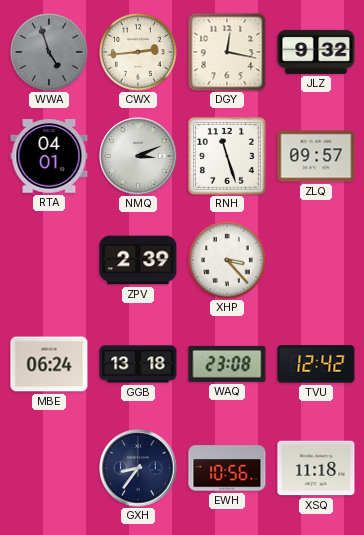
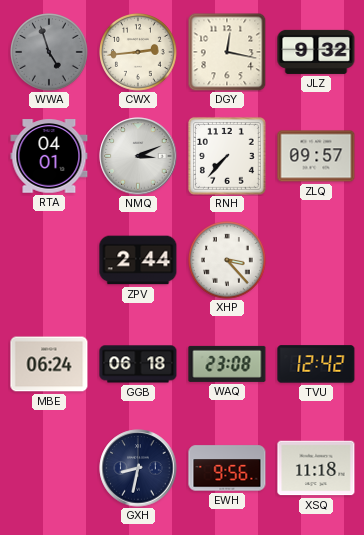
RNH: 11:27 -> 7:37 (227, 156)
ZPV: 2:39 -> 2:44 (138, 260)
GGB: 13:18 -> 06:18 (138, 364)
GXH: 8:36 -> 8:32 (138, 468)
EWH: 10:56 -> 9:56 (227, 468)
